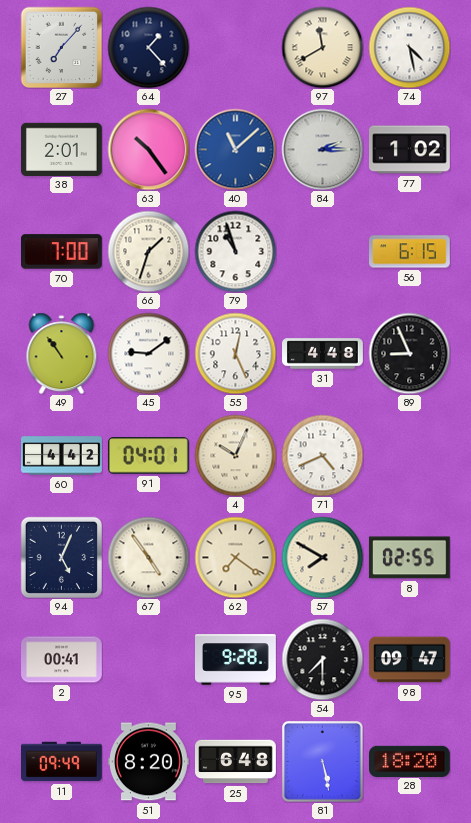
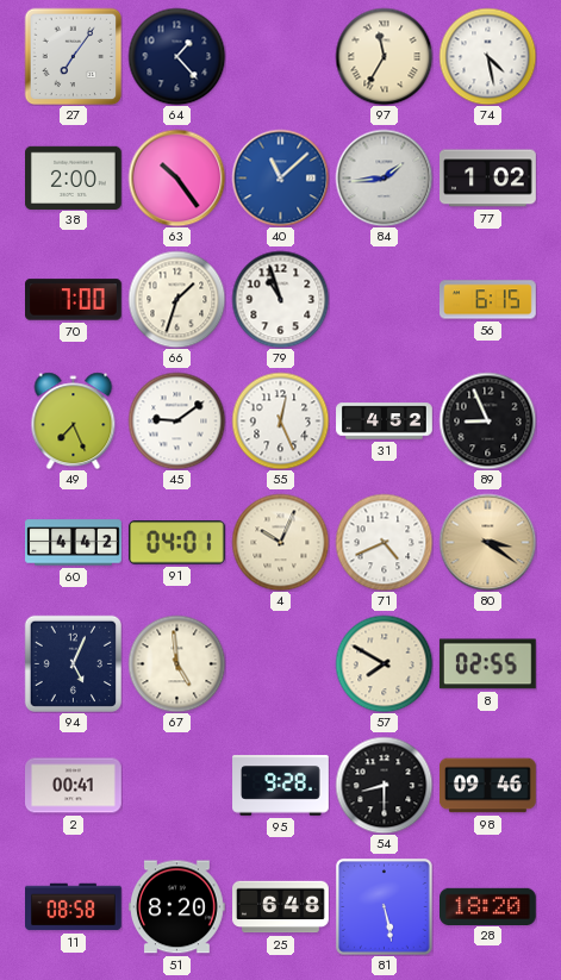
27: 7:07 -> 7:06 (73, 56)
97: 11:40 -> 11:35 (384, 56)
38: 2:01 -> 2:00 (74, 177)
84: 2:15 -> 1:44 (384, 177)
49: 10:54 -> 7:26 (74, 420)
31: 4:48 -> 4:52 (385, 422)
80: none -> 3:21 (487, 542)
67: 4:54 -> 4:59 (176, 663)
62: 7:21 -> none (235, 557)
54: 7:30 -> 8:30 (384, 785)
98: 09:47 -> 09:46 (488, 786)
11: 09:49 -> 08:58 (74, 907)
